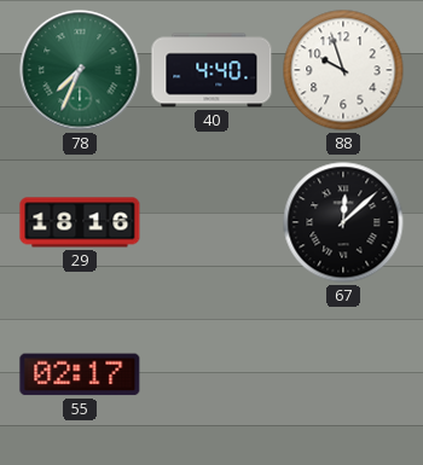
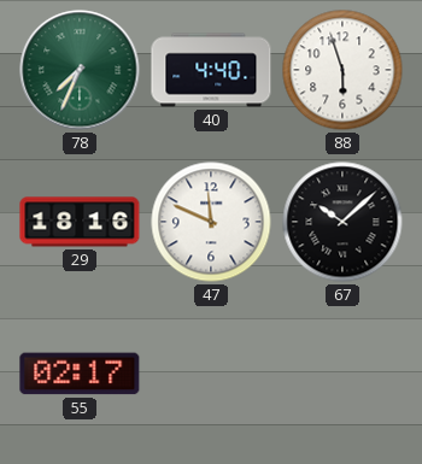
88: 9:57 -> 5:57 (342, 70)
47: none -> 11:49 (211, 222)
67: 12:08 -> 10:08 (342, 222)
